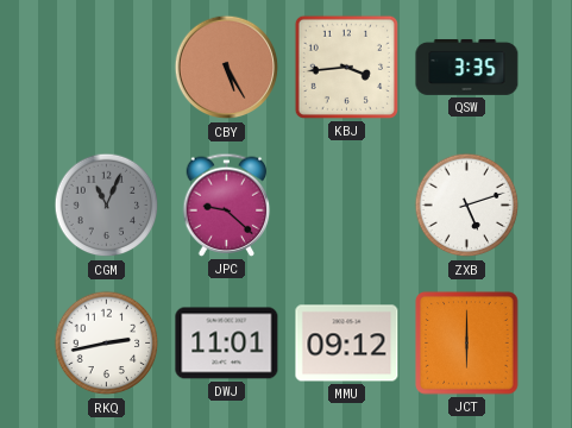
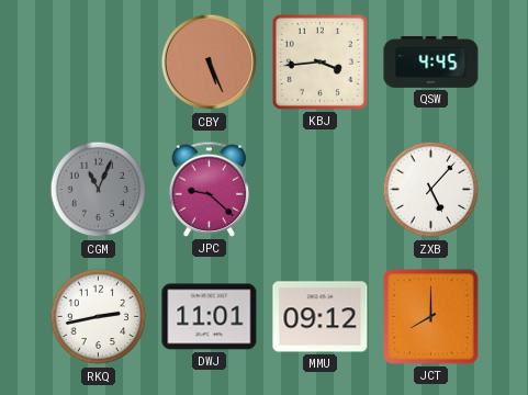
CBY: 5:25 -> 5:26 (210, 63)
QSW: 3:35 -> 4:45 (431, 61)
ZXB: 5:12 -> 5:07 (431, 190)
JCT: 6:00 -> 8:00 (431, 317)
